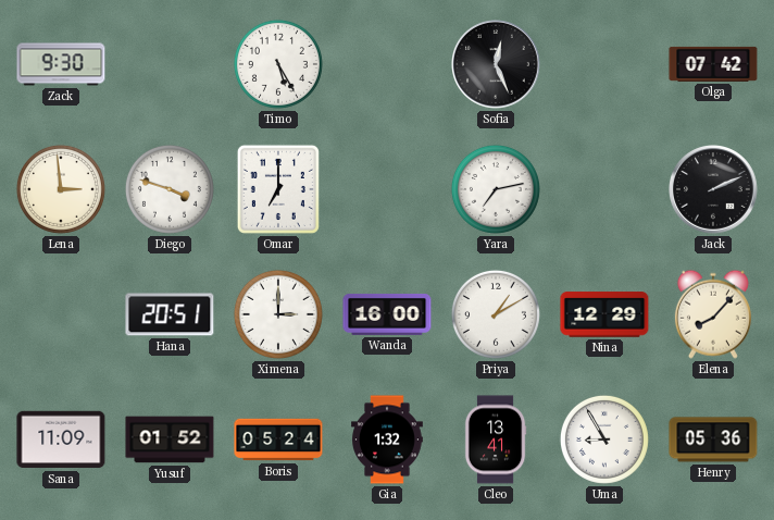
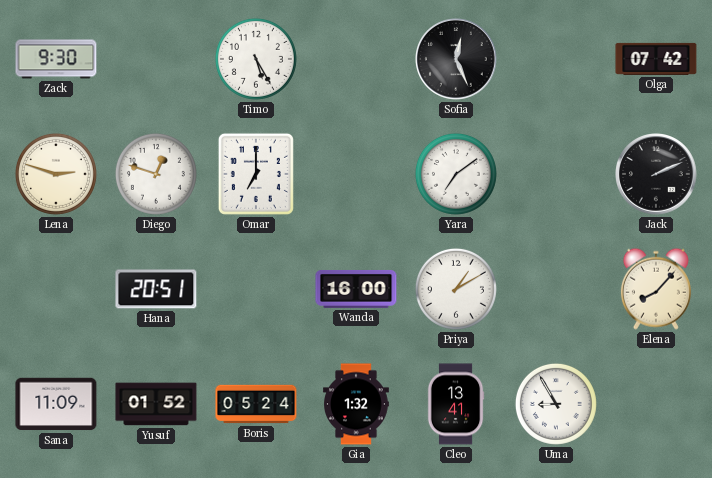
Lena: 2:59 -> 2:48 (56, 174)
Diego: 3:48 -> 12:48 (156, 174)
Yara: 7:13 -> 7:09 (456, 174)
Ximena: 3:00 -> none (278, 314)
Nina: 12:29 -> none (604, 314)
Henry: 05:36 -> none (713, 439)
